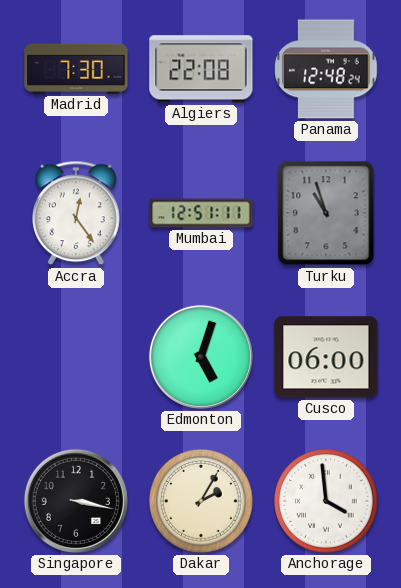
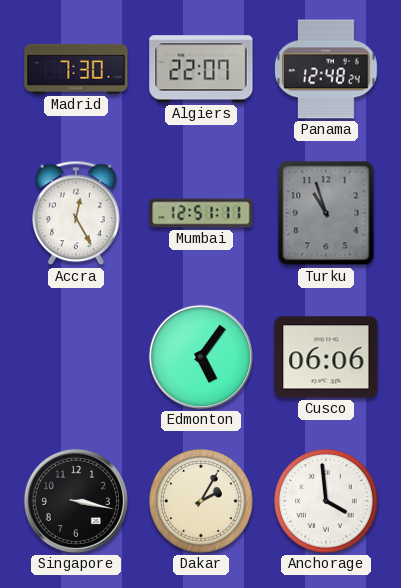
Algiers: 22:08 -> 22:07 (201, 69)
Accra: 12:24 -> 12:25 (77, 213)
Edmonton: 5:03 -> 5:06 (201, 357)
Cusco: 06:00 -> 06:06 (326, 357)
